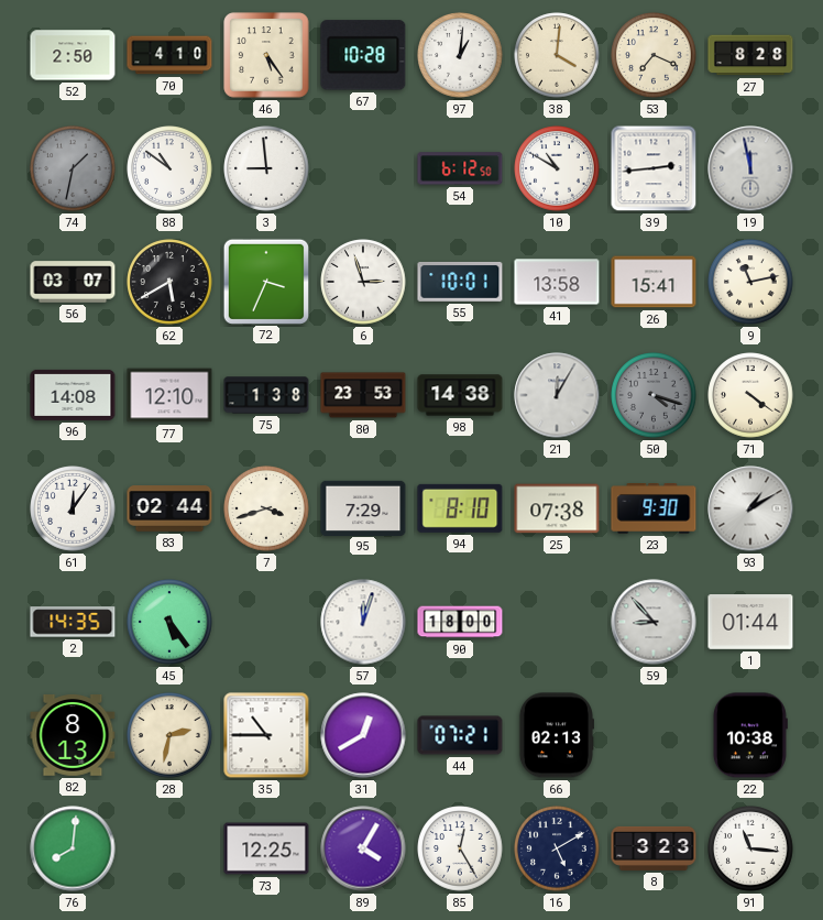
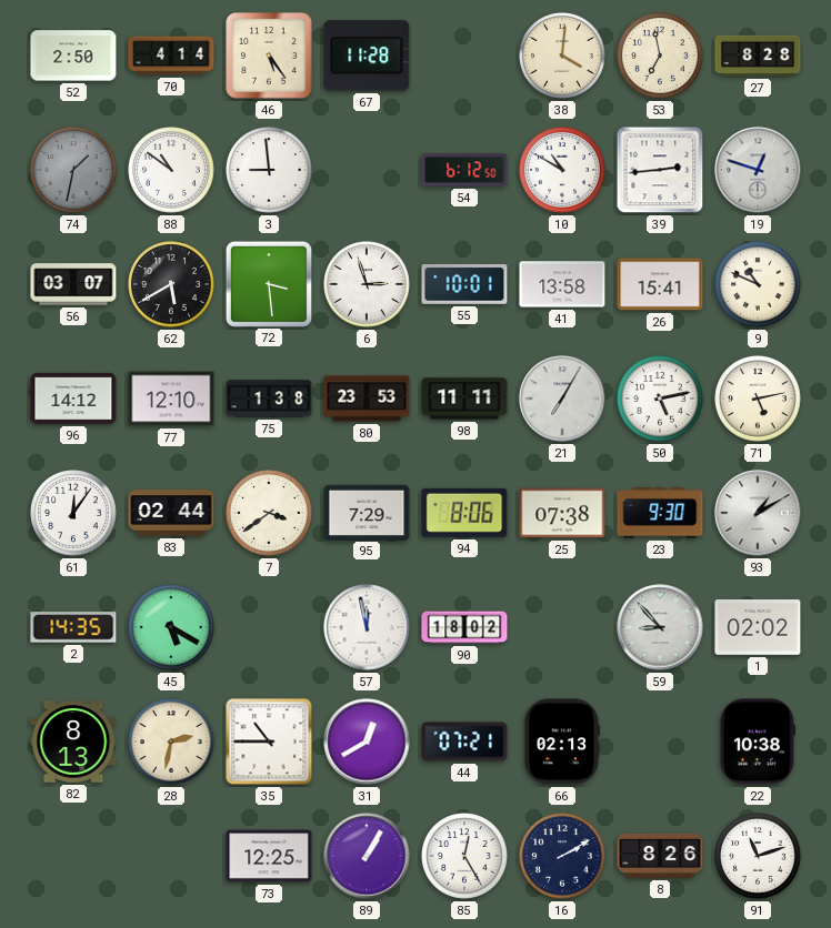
70: 4:10 -> 4:14 (171, 56)
67: 10:28 -> 11:28 (367, 56)
97: 1:01 -> none (460, 55)
53: 7:19 -> 6:58 (660, 56)
19: 11:58 -> 12:48 (758, 170)
72: 3:34 -> 3:29 (268, 283)
9: 11:13 -> 10:49 (758, 284)
96: 14:08 -> 14:12 (73, 399)
98: 14:38 -> 11:11 (464, 399)
21: 12:05 -> 7:05 (562, 399)
50: 4:18 -> 5:13 (660, 399)
50 dial: grey -> white (660, 399)
71: 4:21 -> 5:13 (758, 399)
7: 3:42 -> 3:39 (269, 513)
94: 8:10 -> 8:06 (464, 513)
45: 5:24 -> 5:20 (171, 627)
57: 12:03 -> 11:58 (367, 627)
90: 18:00 -> 18:02 (464, 627)
1: 01:44 -> 02:02 (758, 627)
76: 8:01 -> none (73, 848)
89: 4:05 -> 1:05 (367, 856)
16: 5:10 -> 2:10 (562, 856)
8: 3:23 -> 8:26 (660, 856)
91: 11:16 -> 11:12 (758, 856)
